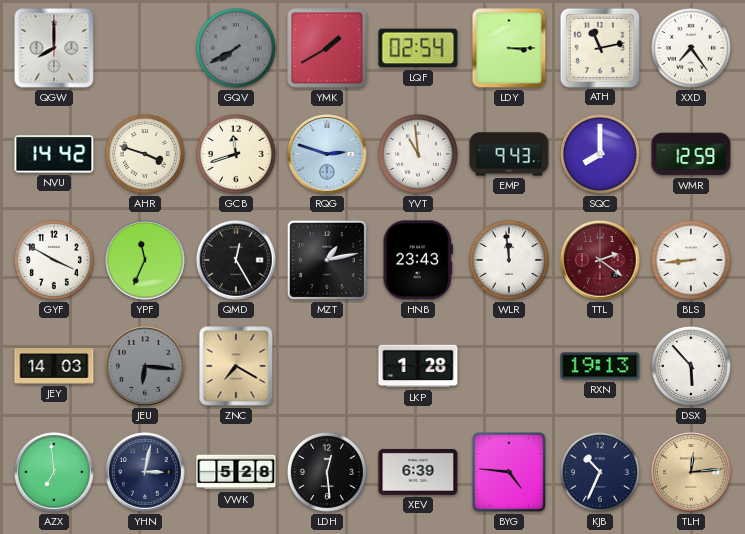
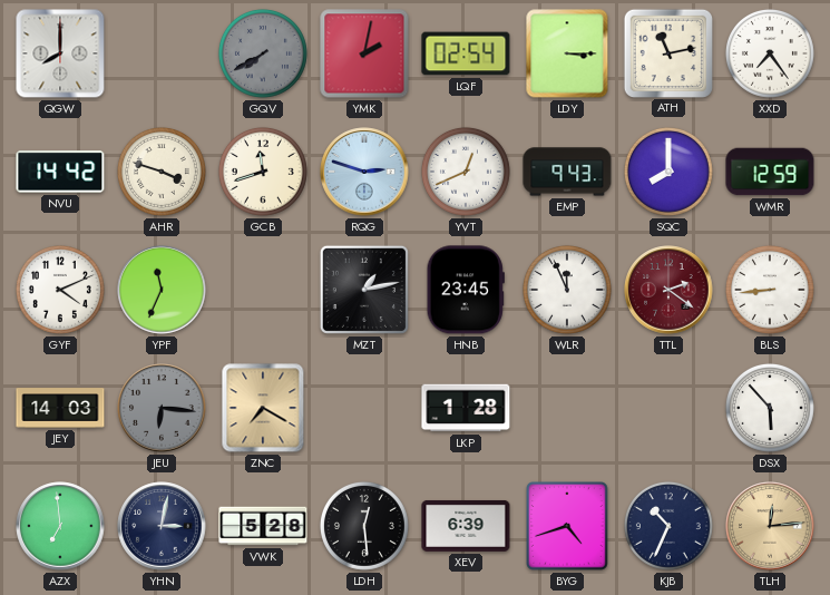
YMK: 1:40 -> 2:02 (364, 53)
YVT: 10:59 -> 12:41 (466, 172)
GYF: 3:50 -> 4:11 (60, 290)
QMD: 12:25 -> none (236, 260)
HNB: 23:43 -> 23:45 (466, 290)
WLR: 11:59 -> 11:56 (567, 290)
RXN: 19:13 -> none (600, 366)
BYG: 4:46 -> 4:42 (567, 526)
